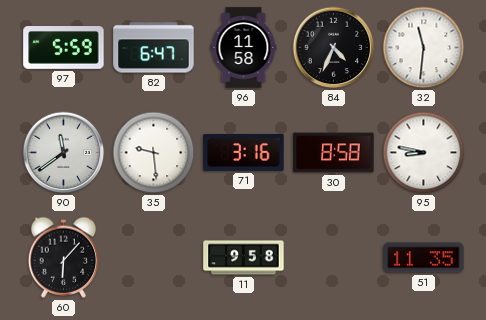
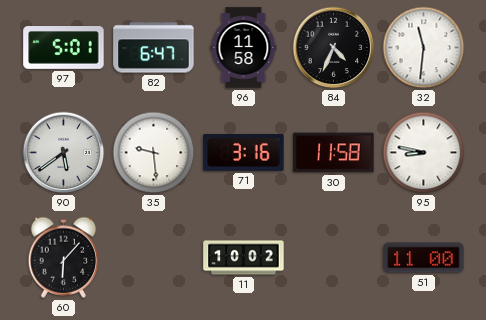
97: 5:59 -> 5:01 (64, 48)
90: 11:39 -> 5:39 (64, 153)
30: 8:58 -> 11:58 (334, 153)
11: 9:58 -> 10:02 (244, 258)
51: 11:35 -> 11:00 (424, 258)
